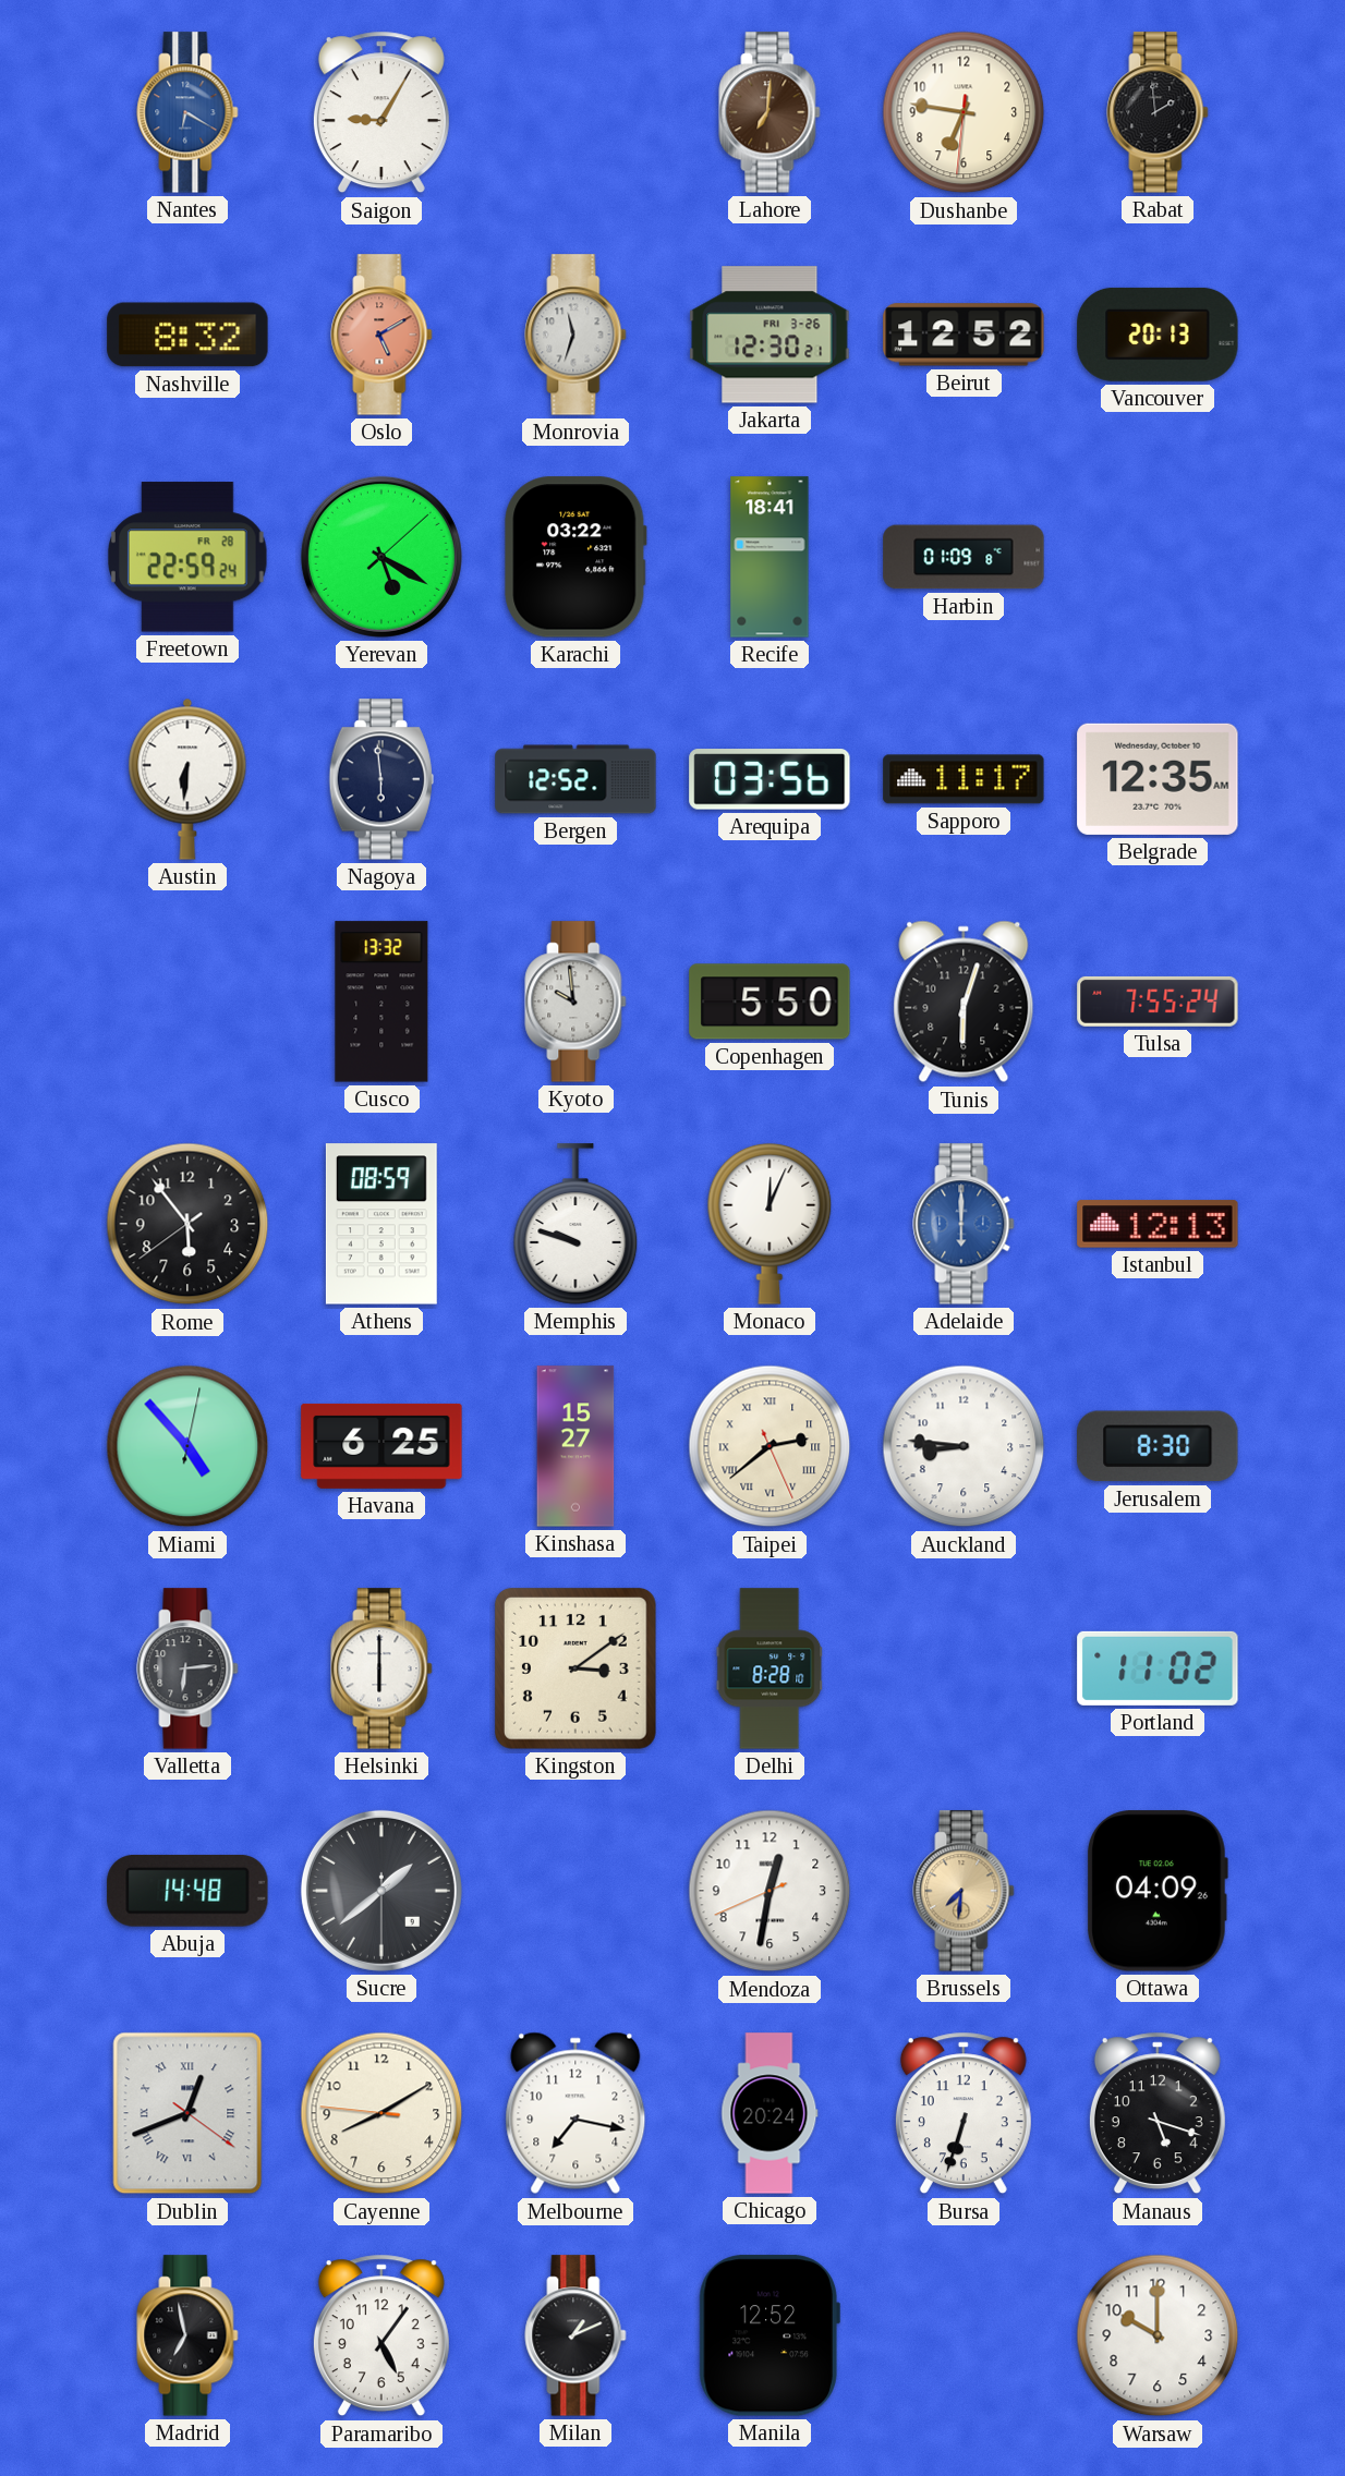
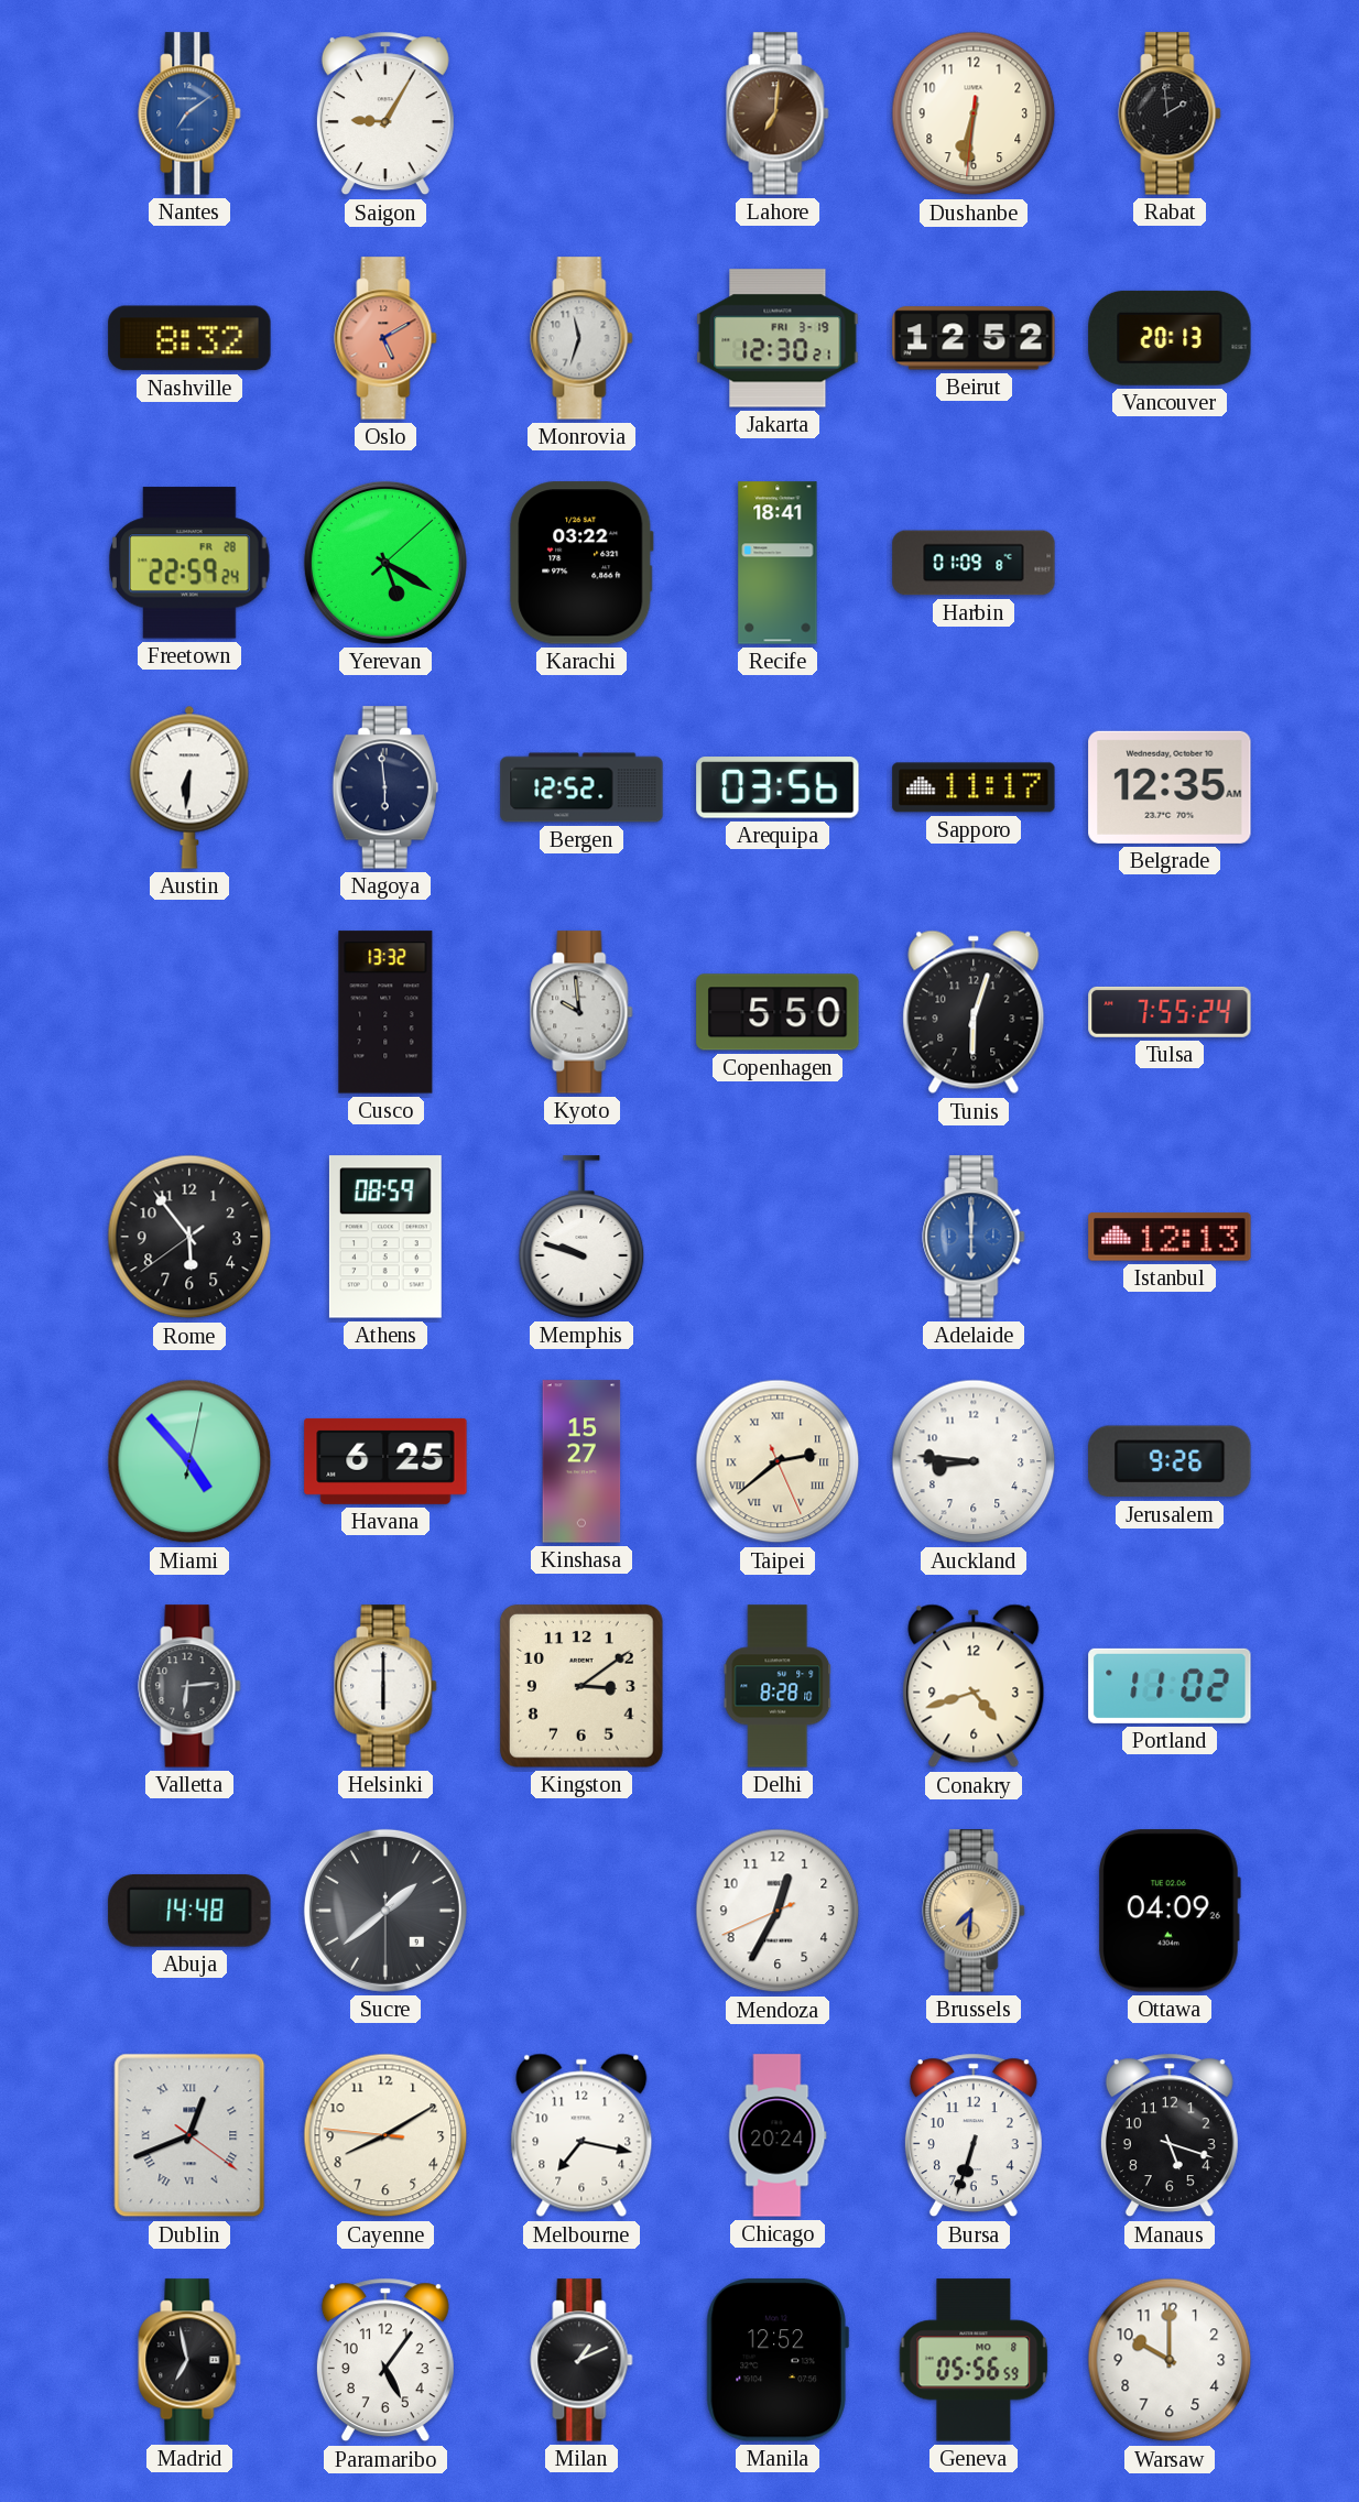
Nantes: 6:20 -> 7:09 (189, 113)
Dushanbe: 6:46 -> 6:31 (974, 113)
Jakarta date: FRI 3-26 -> FRI 3-19 (778, 338)
Monaco: 12:04 -> none (770, 1224)
Jerusalem: 8:30 -> 9:26 (1170, 1461)
Conakry: none -> 4:42 (974, 1686)
Mendoza: 12:31 -> 12:34 (778, 1911)
Geneva: none -> 05:56 (974, 2360)
